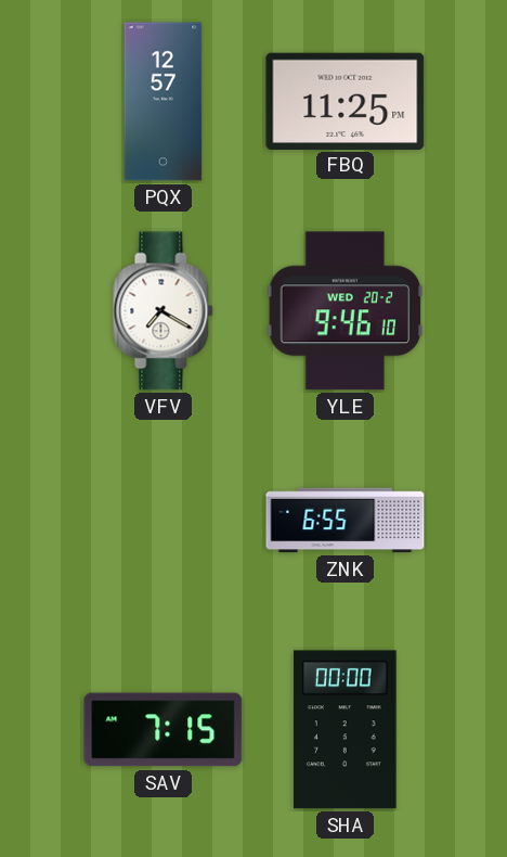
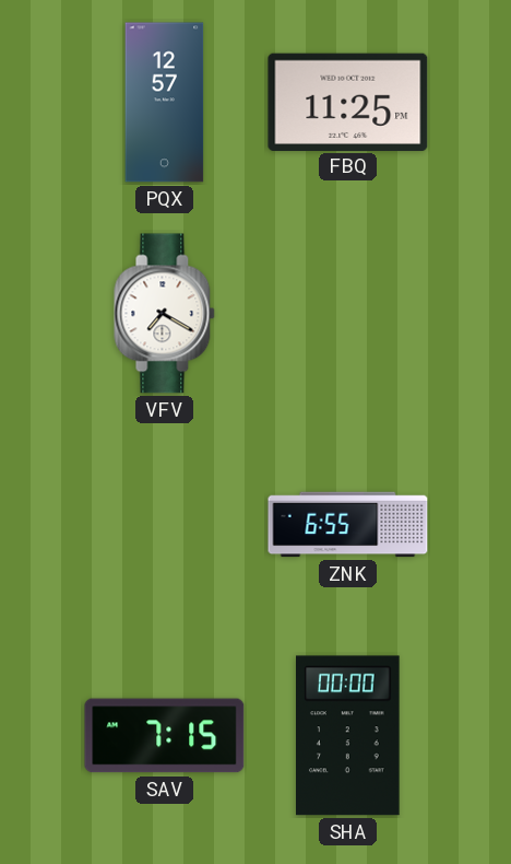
YLE: 9:46 -> none (346, 311)
